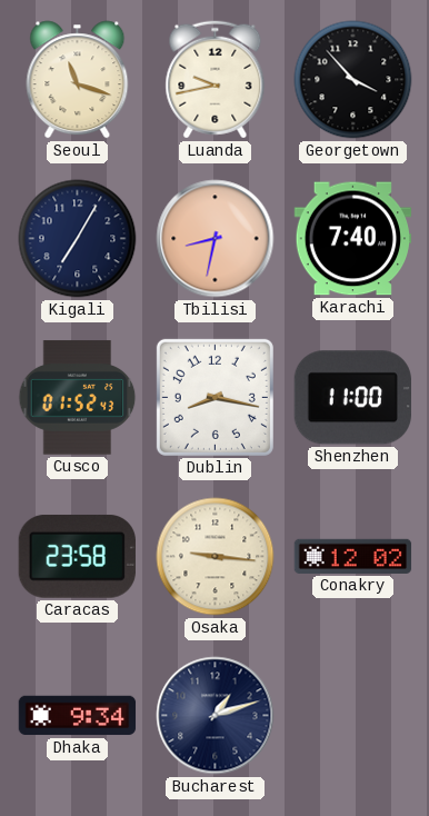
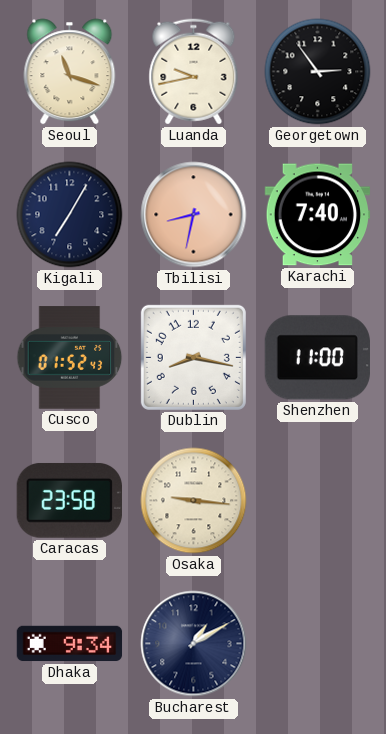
Georgetown: 3:53 -> 2:54 (318, 72)
Conakry: 12:02 -> none (353, 556)
Bucharest: 1:12 -> 1:10 (194, 644)
